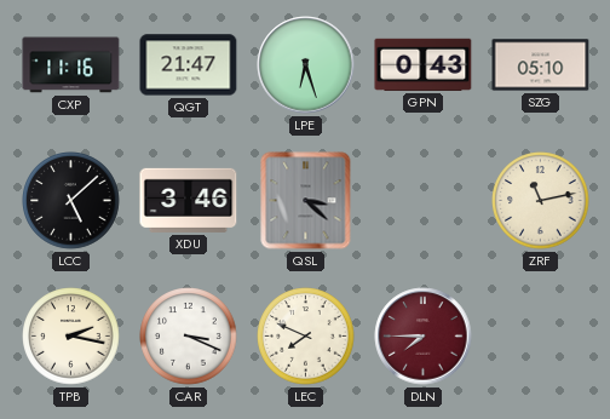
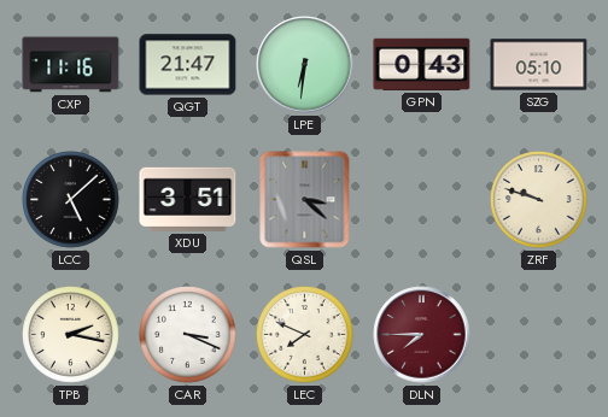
LPE: 6:27 -> 6:31 (305, 65)
XDU: 3:46 -> 3:51 (188, 199)
ZRF: 11:13 -> 9:48 (539, 200)
